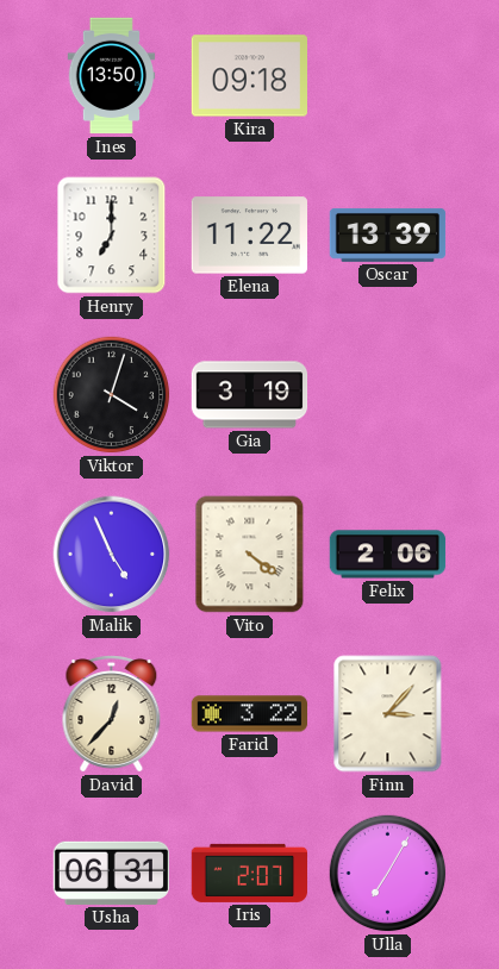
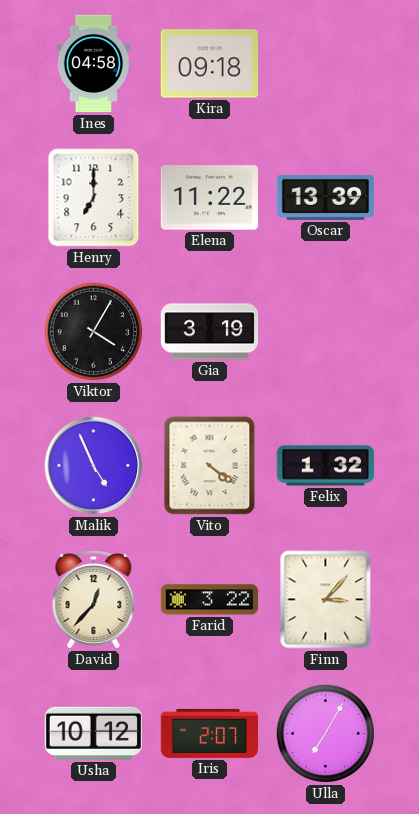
Ines: 13:50 -> 04:58 (94, 64)
Viktor: 4:03 -> 4:05 (94, 332)
Felix: 2:06 -> 1:32 (326, 466)
Usha: 06:31 -> 10:12 (93, 733)
